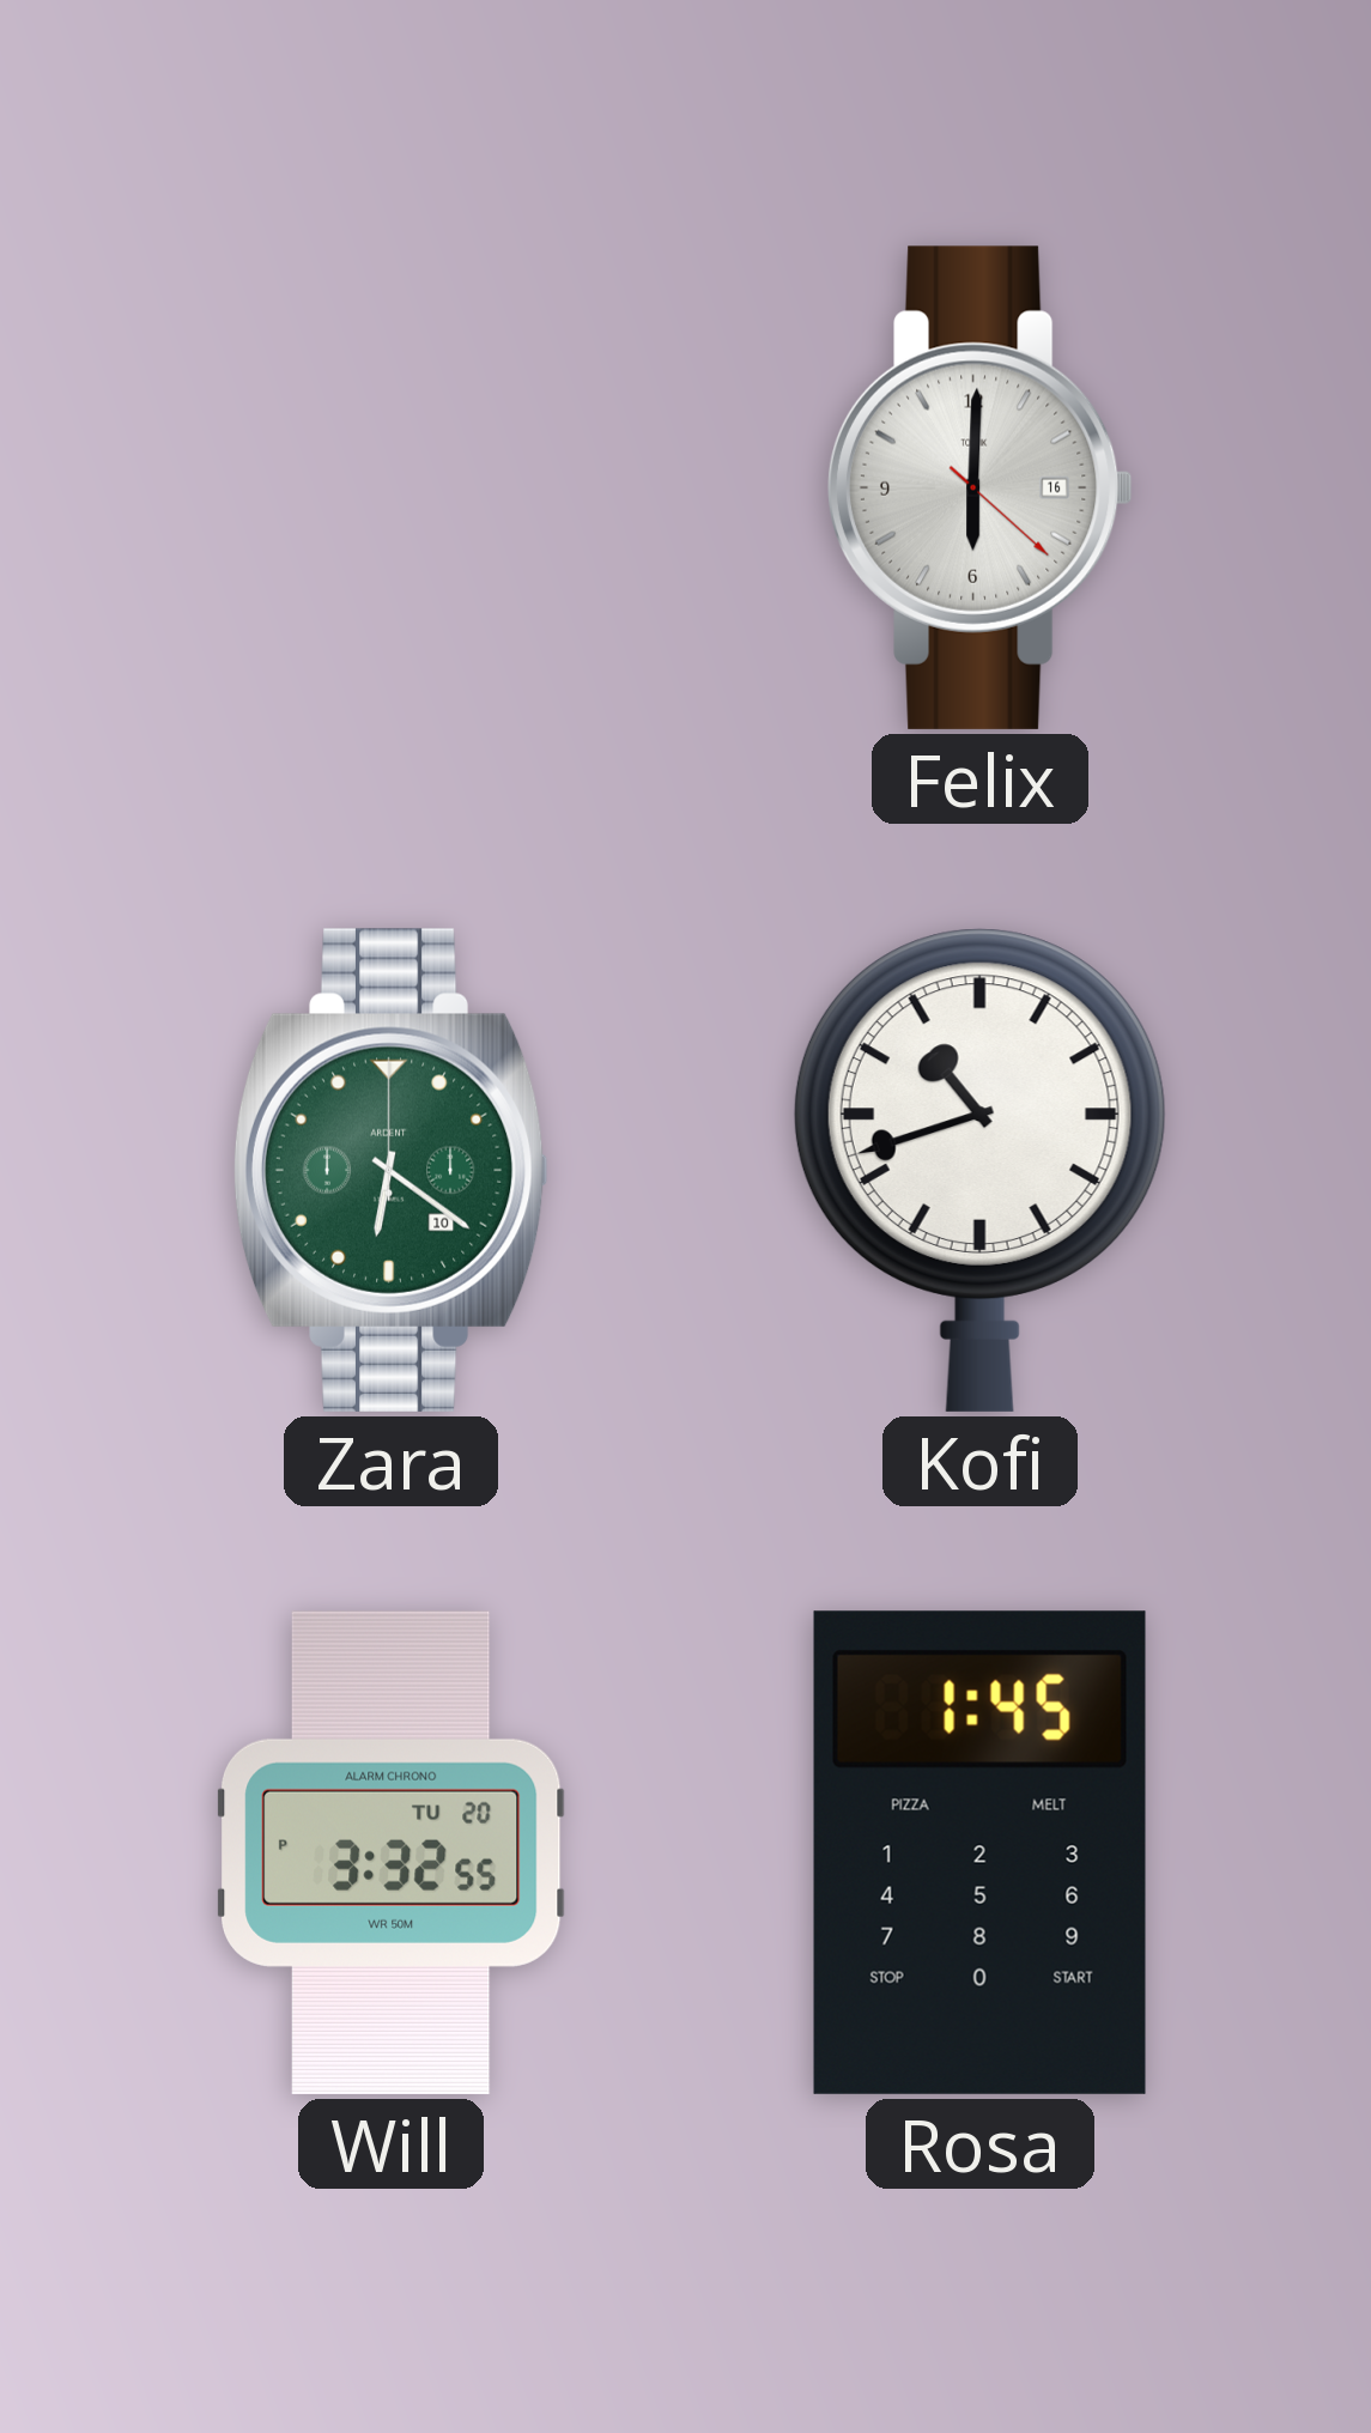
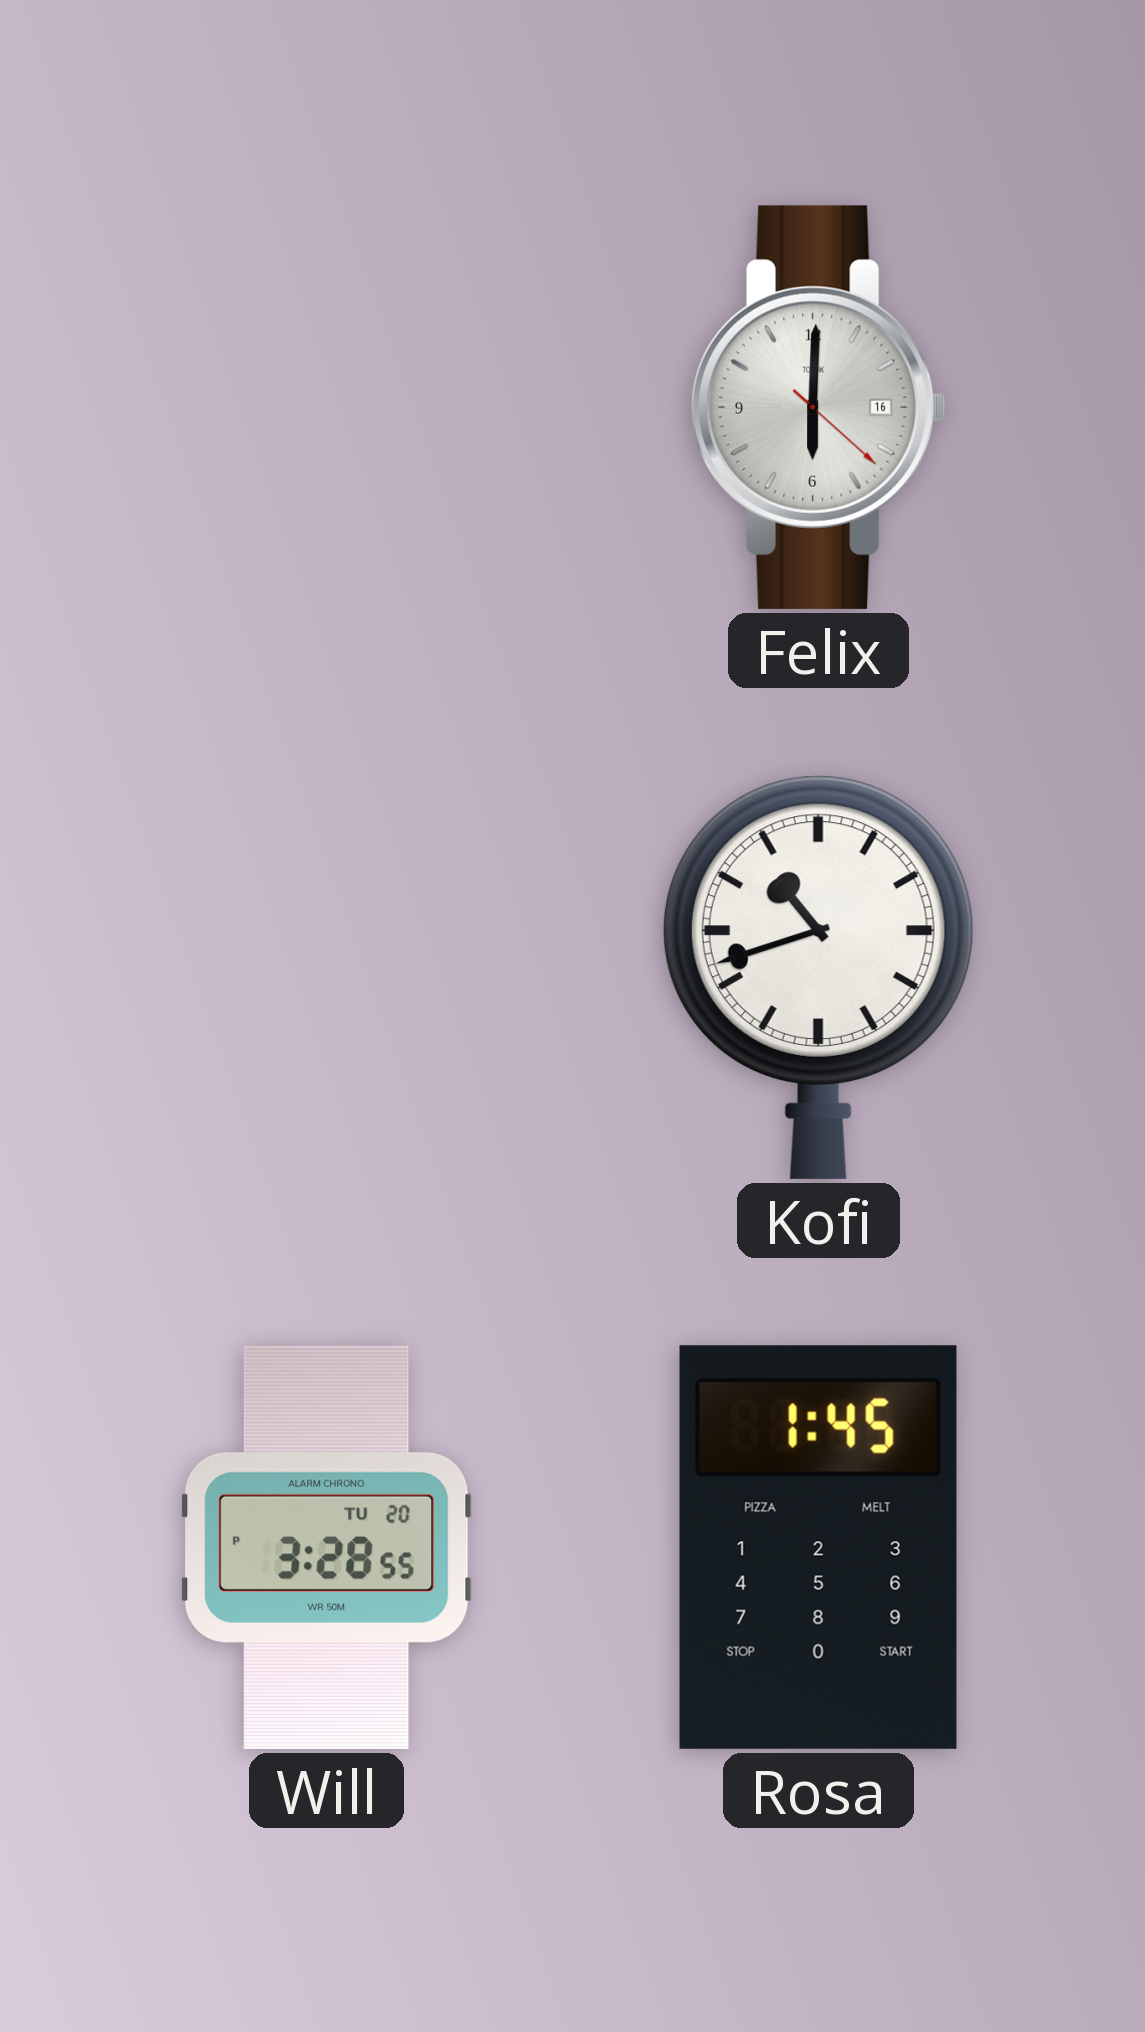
Zara: 6:21 -> none (390, 1170)
Will: 3:32 -> 3:28 (327, 1547)
